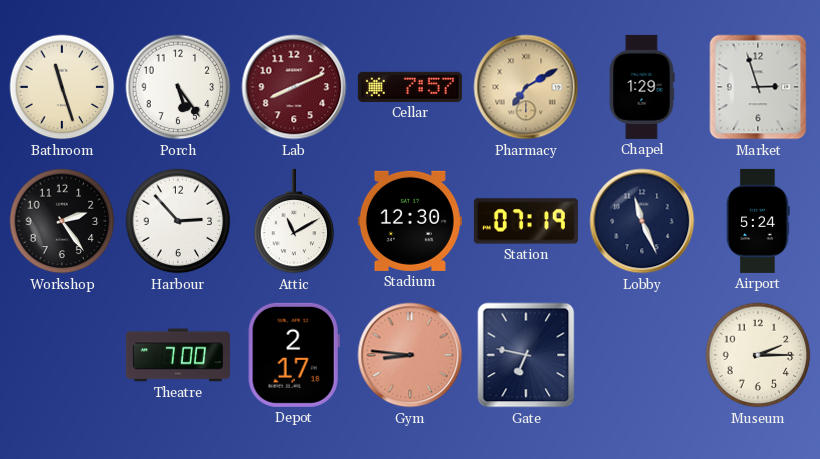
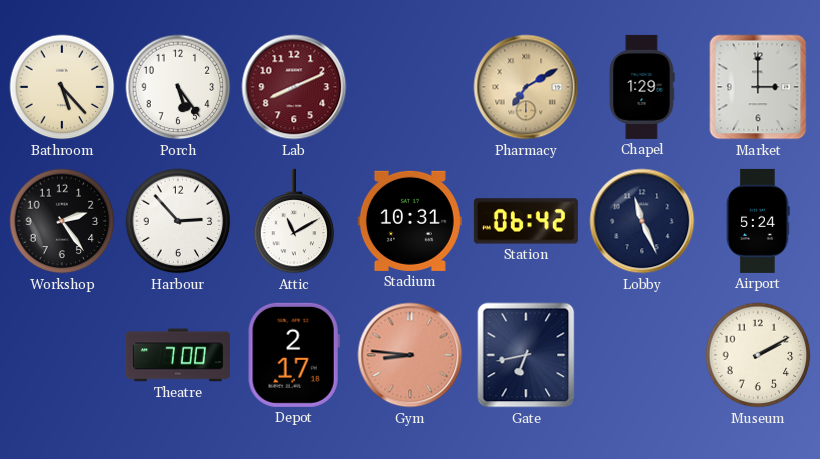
Bathroom: 11:27 -> 5:23 (62, 87)
Cellar: 7:57 -> none (410, 87)
Market: 2:57 -> 3:00 (758, 87)
Stadium: 12:30 -> 10:31 (410, 221)
Station: 07:19 -> 06:42 (526, 221)
Gate: 6:47 -> 6:43 (526, 355)
Museum: 2:15 -> 2:10 (758, 355)
